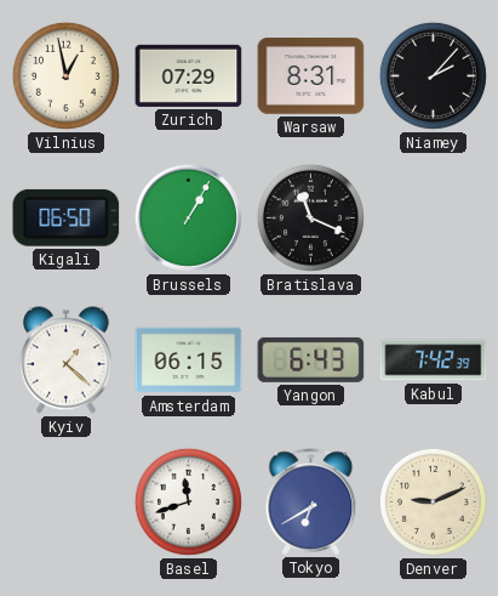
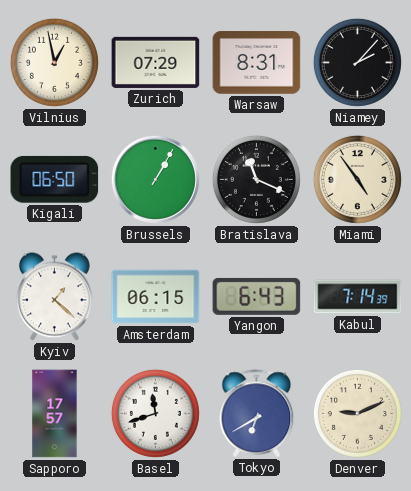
Miami: none -> 4:54 (357, 179)
Kabul: 7:42 -> 7:14 (358, 297)
Sapporo: none -> 17:57 (55, 414)
